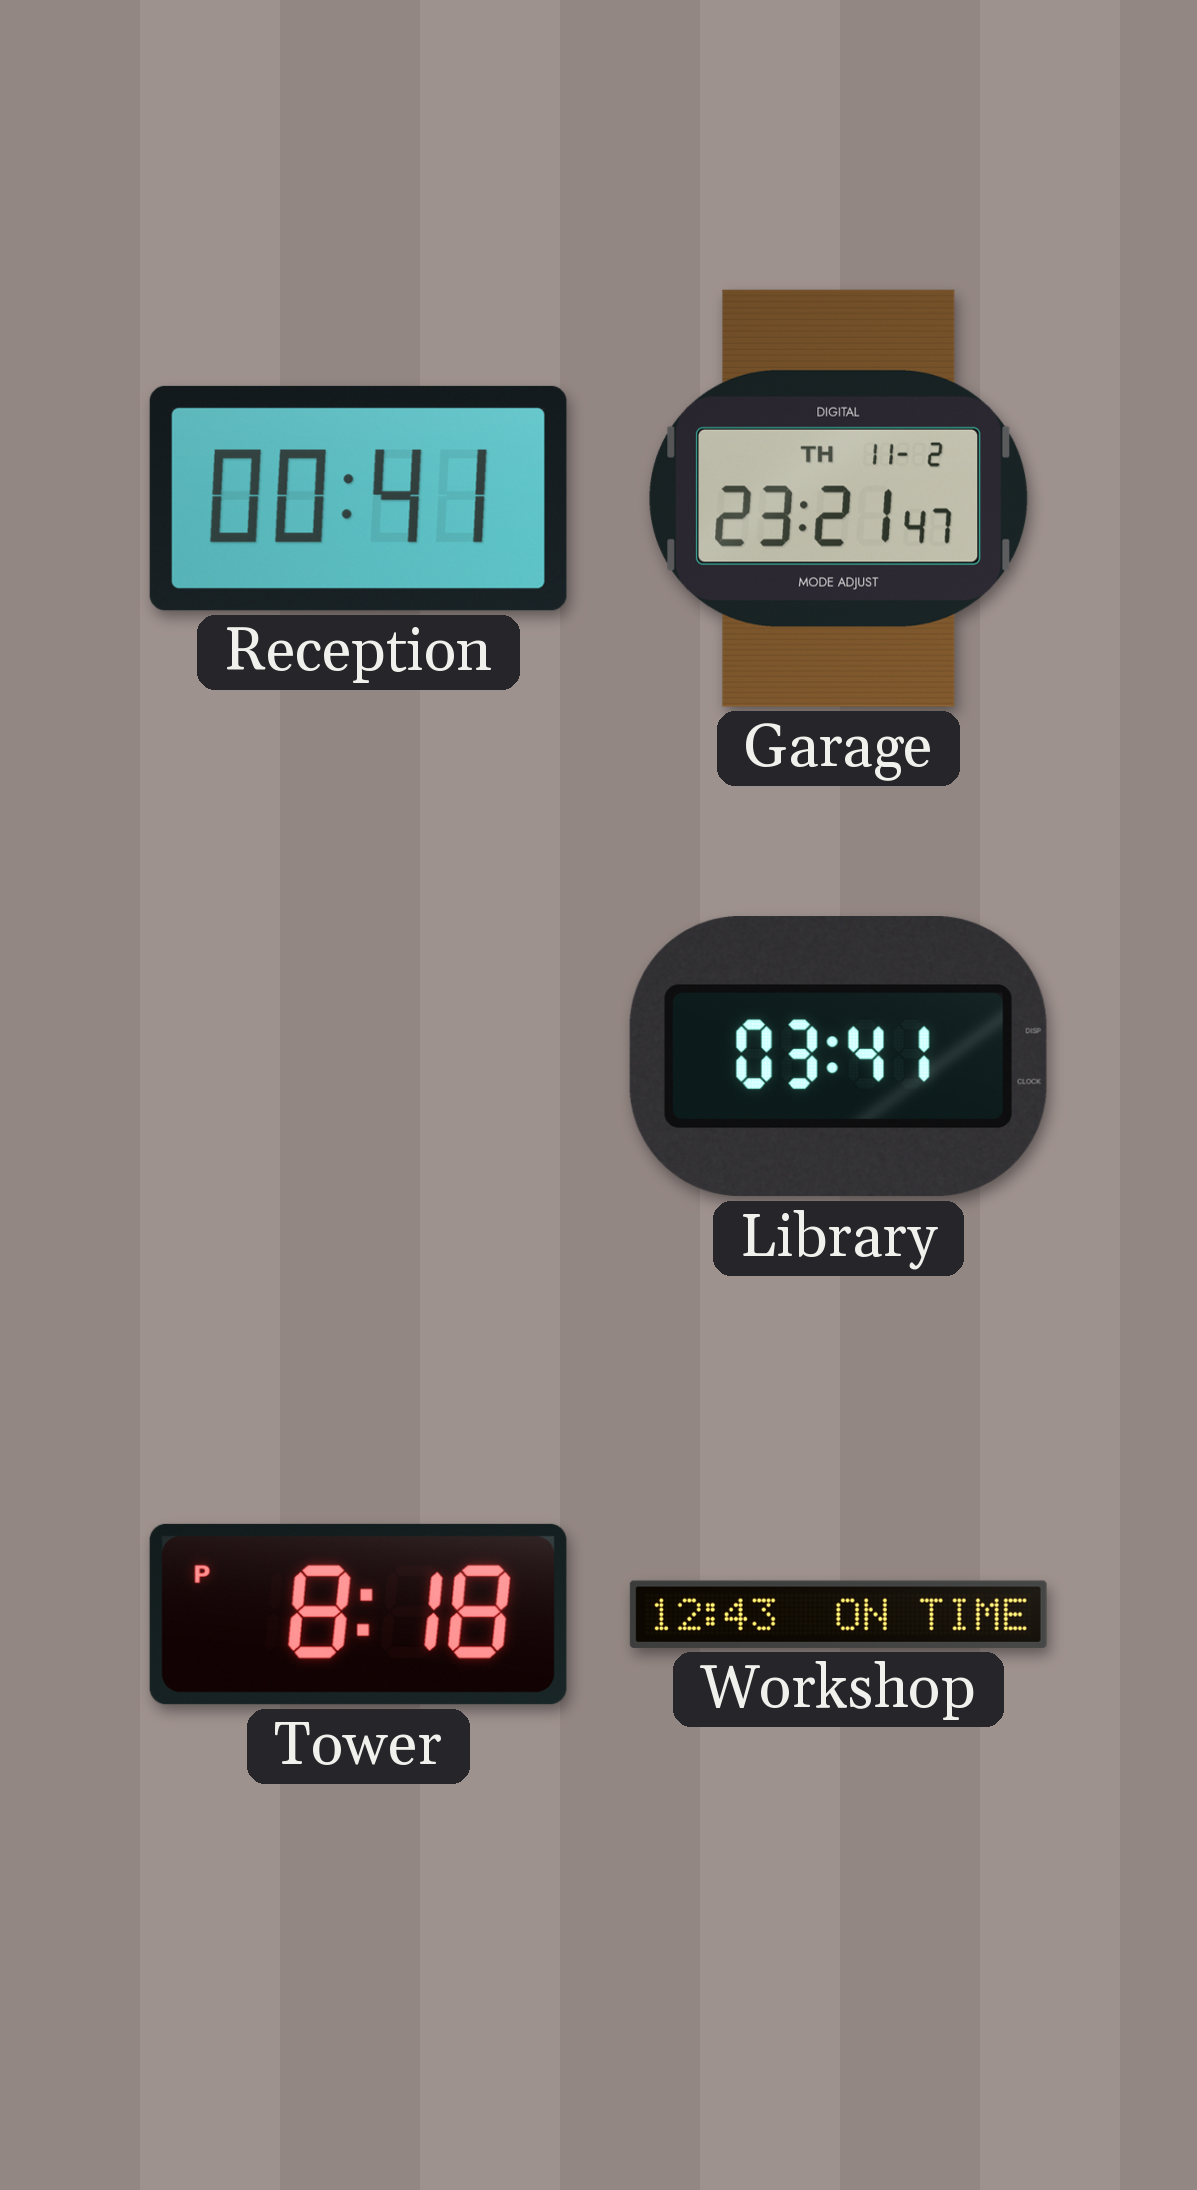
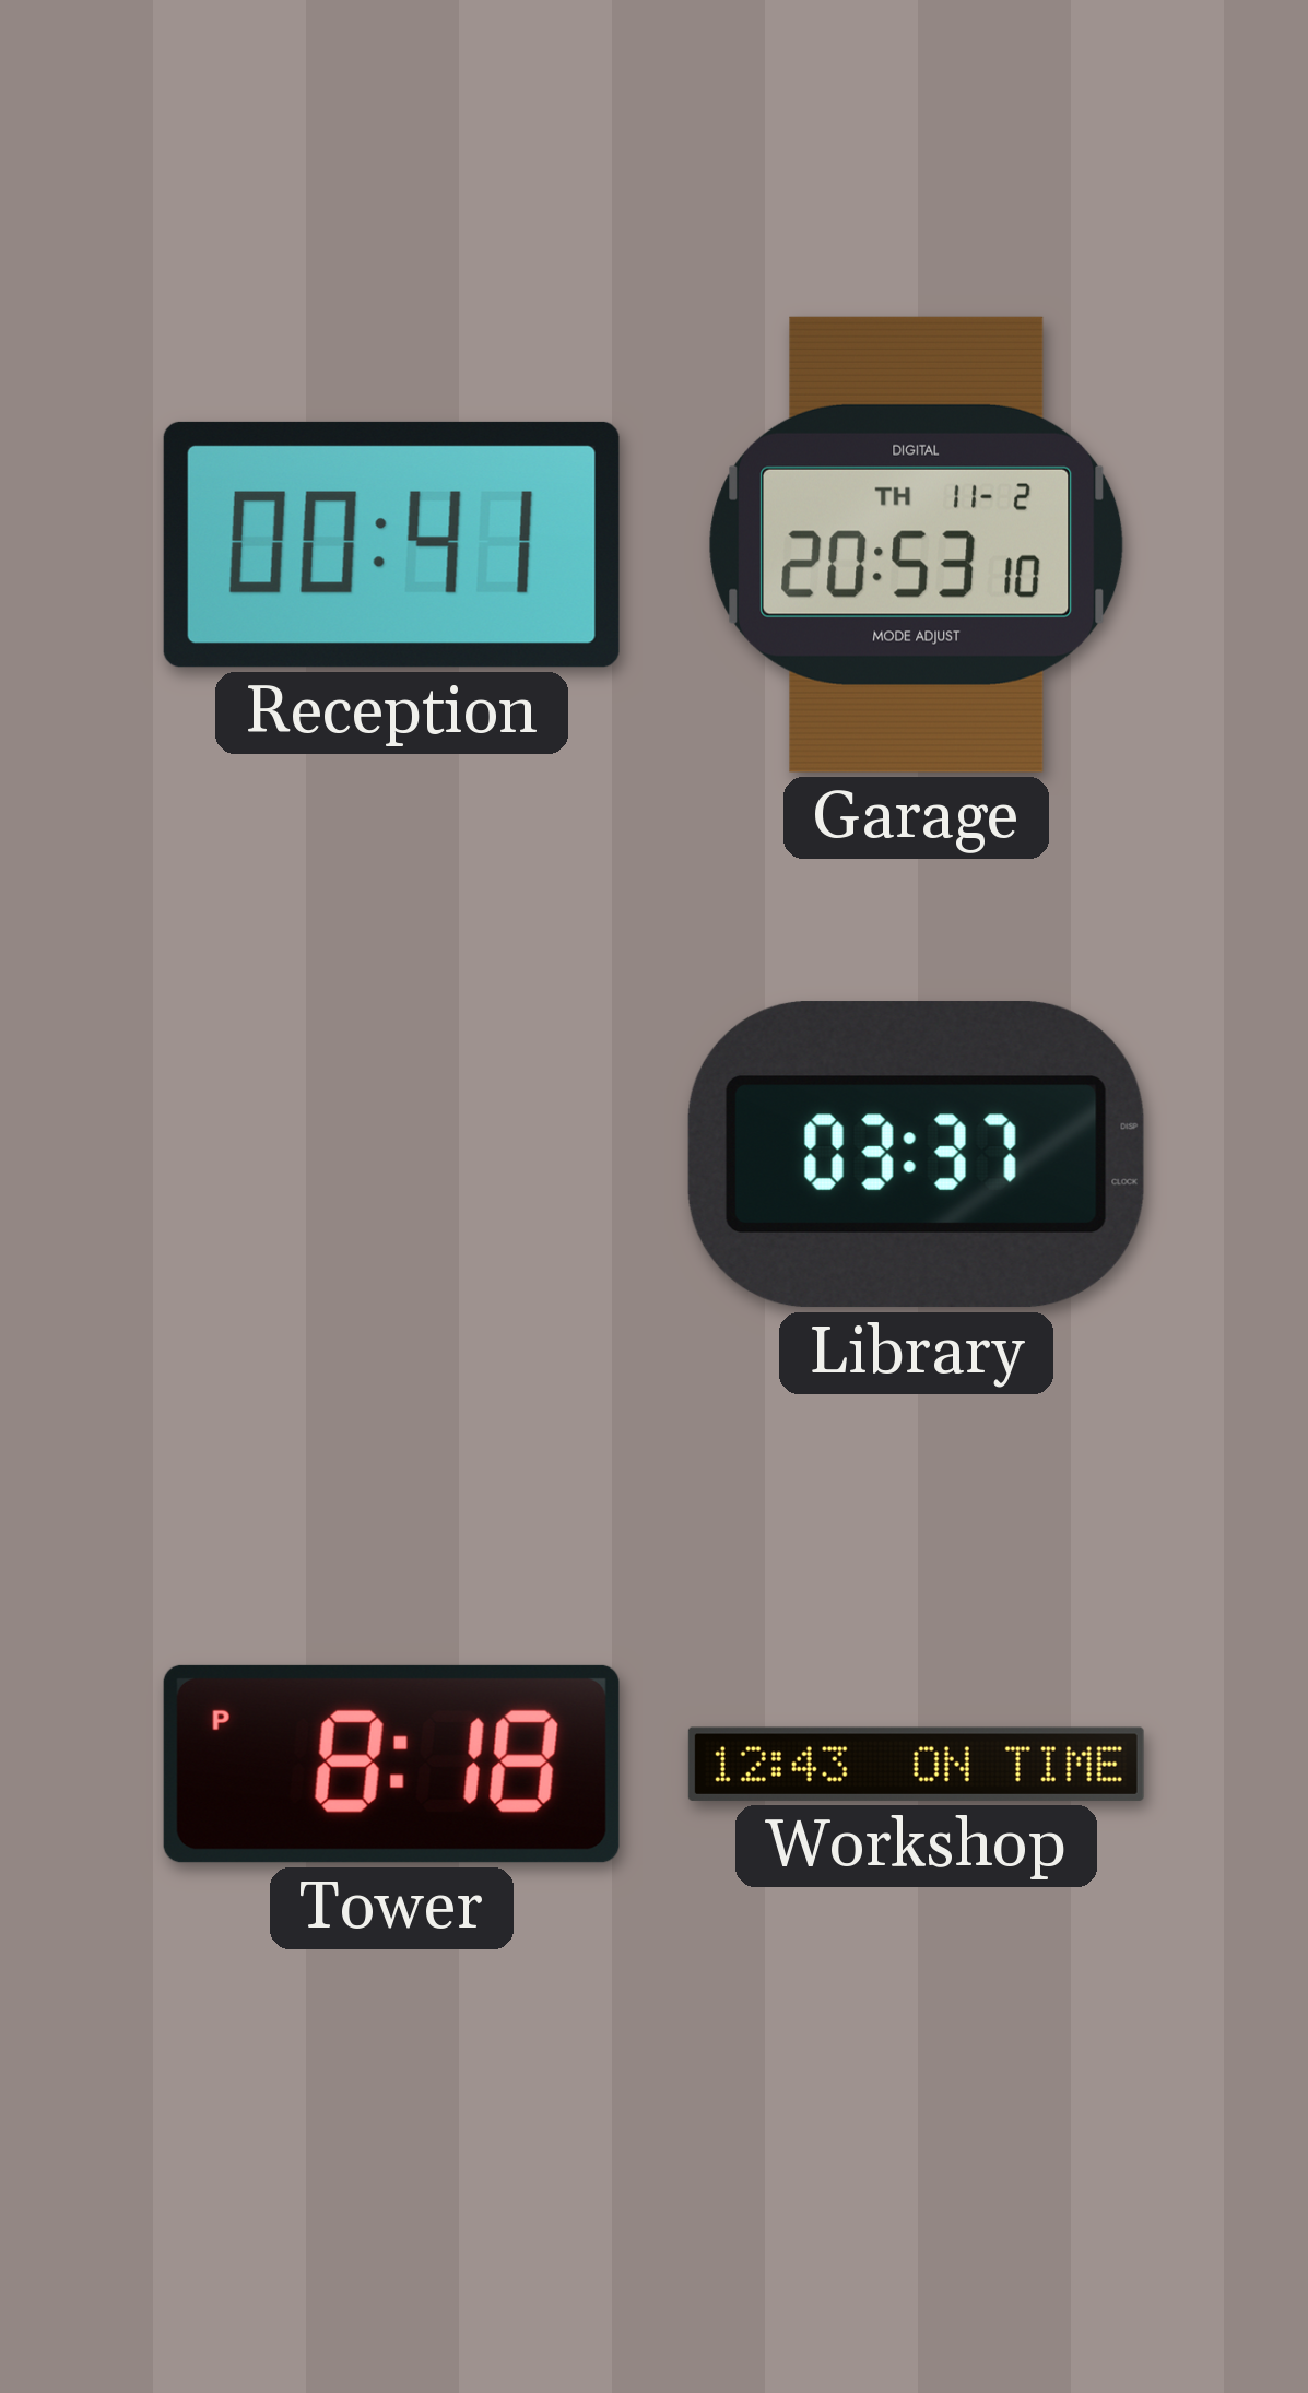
Garage: 23:21 -> 20:53 (917, 544)
Library: 03:41 -> 03:37 (916, 1155)
